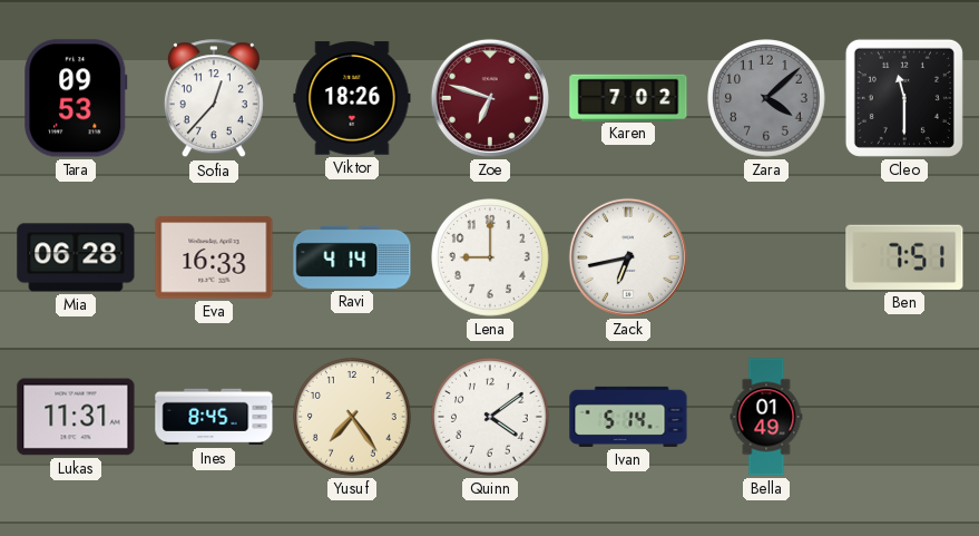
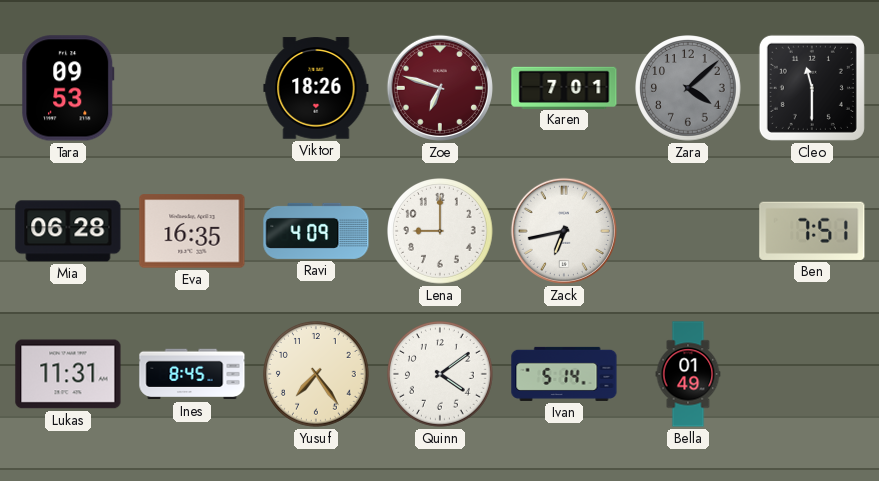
Sofia: 12:37 -> none (214, 99)
Karen: 7:02 -> 7:01 (564, 87)
Eva: 16:33 -> 16:35 (192, 231)
Ravi: 4:14 -> 4:09 (316, 231)
